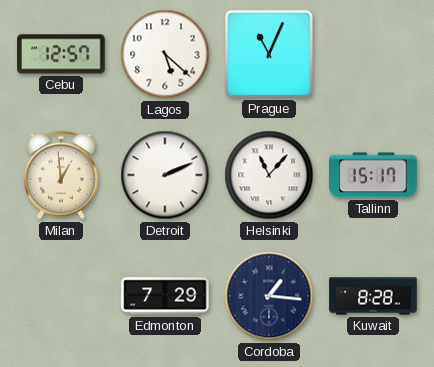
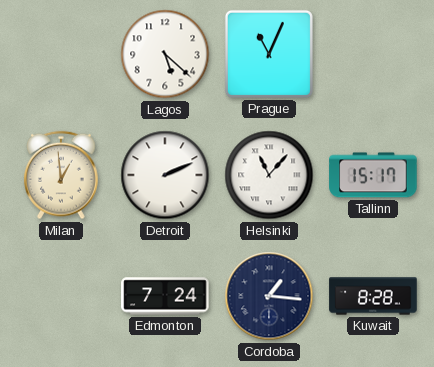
Cebu: 12:57 -> none (61, 54)
Edmonton: 7:29 -> 7:24 (165, 296)
